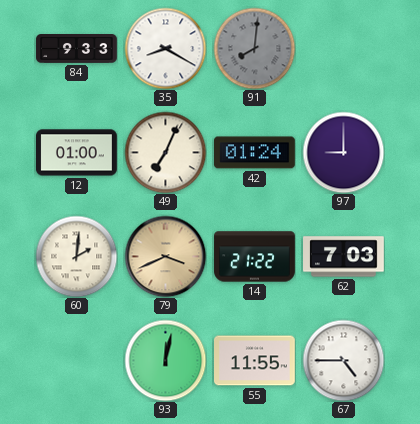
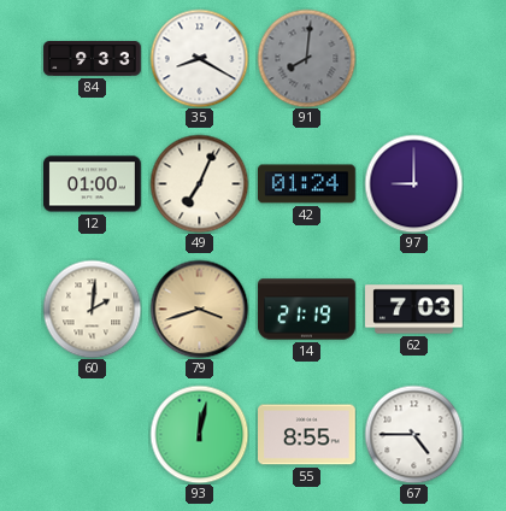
79: 3:41 -> 3:42 (199, 309)
14: 21:22 -> 21:19 (307, 310)
55: 11:55 -> 8:55 (307, 435)
